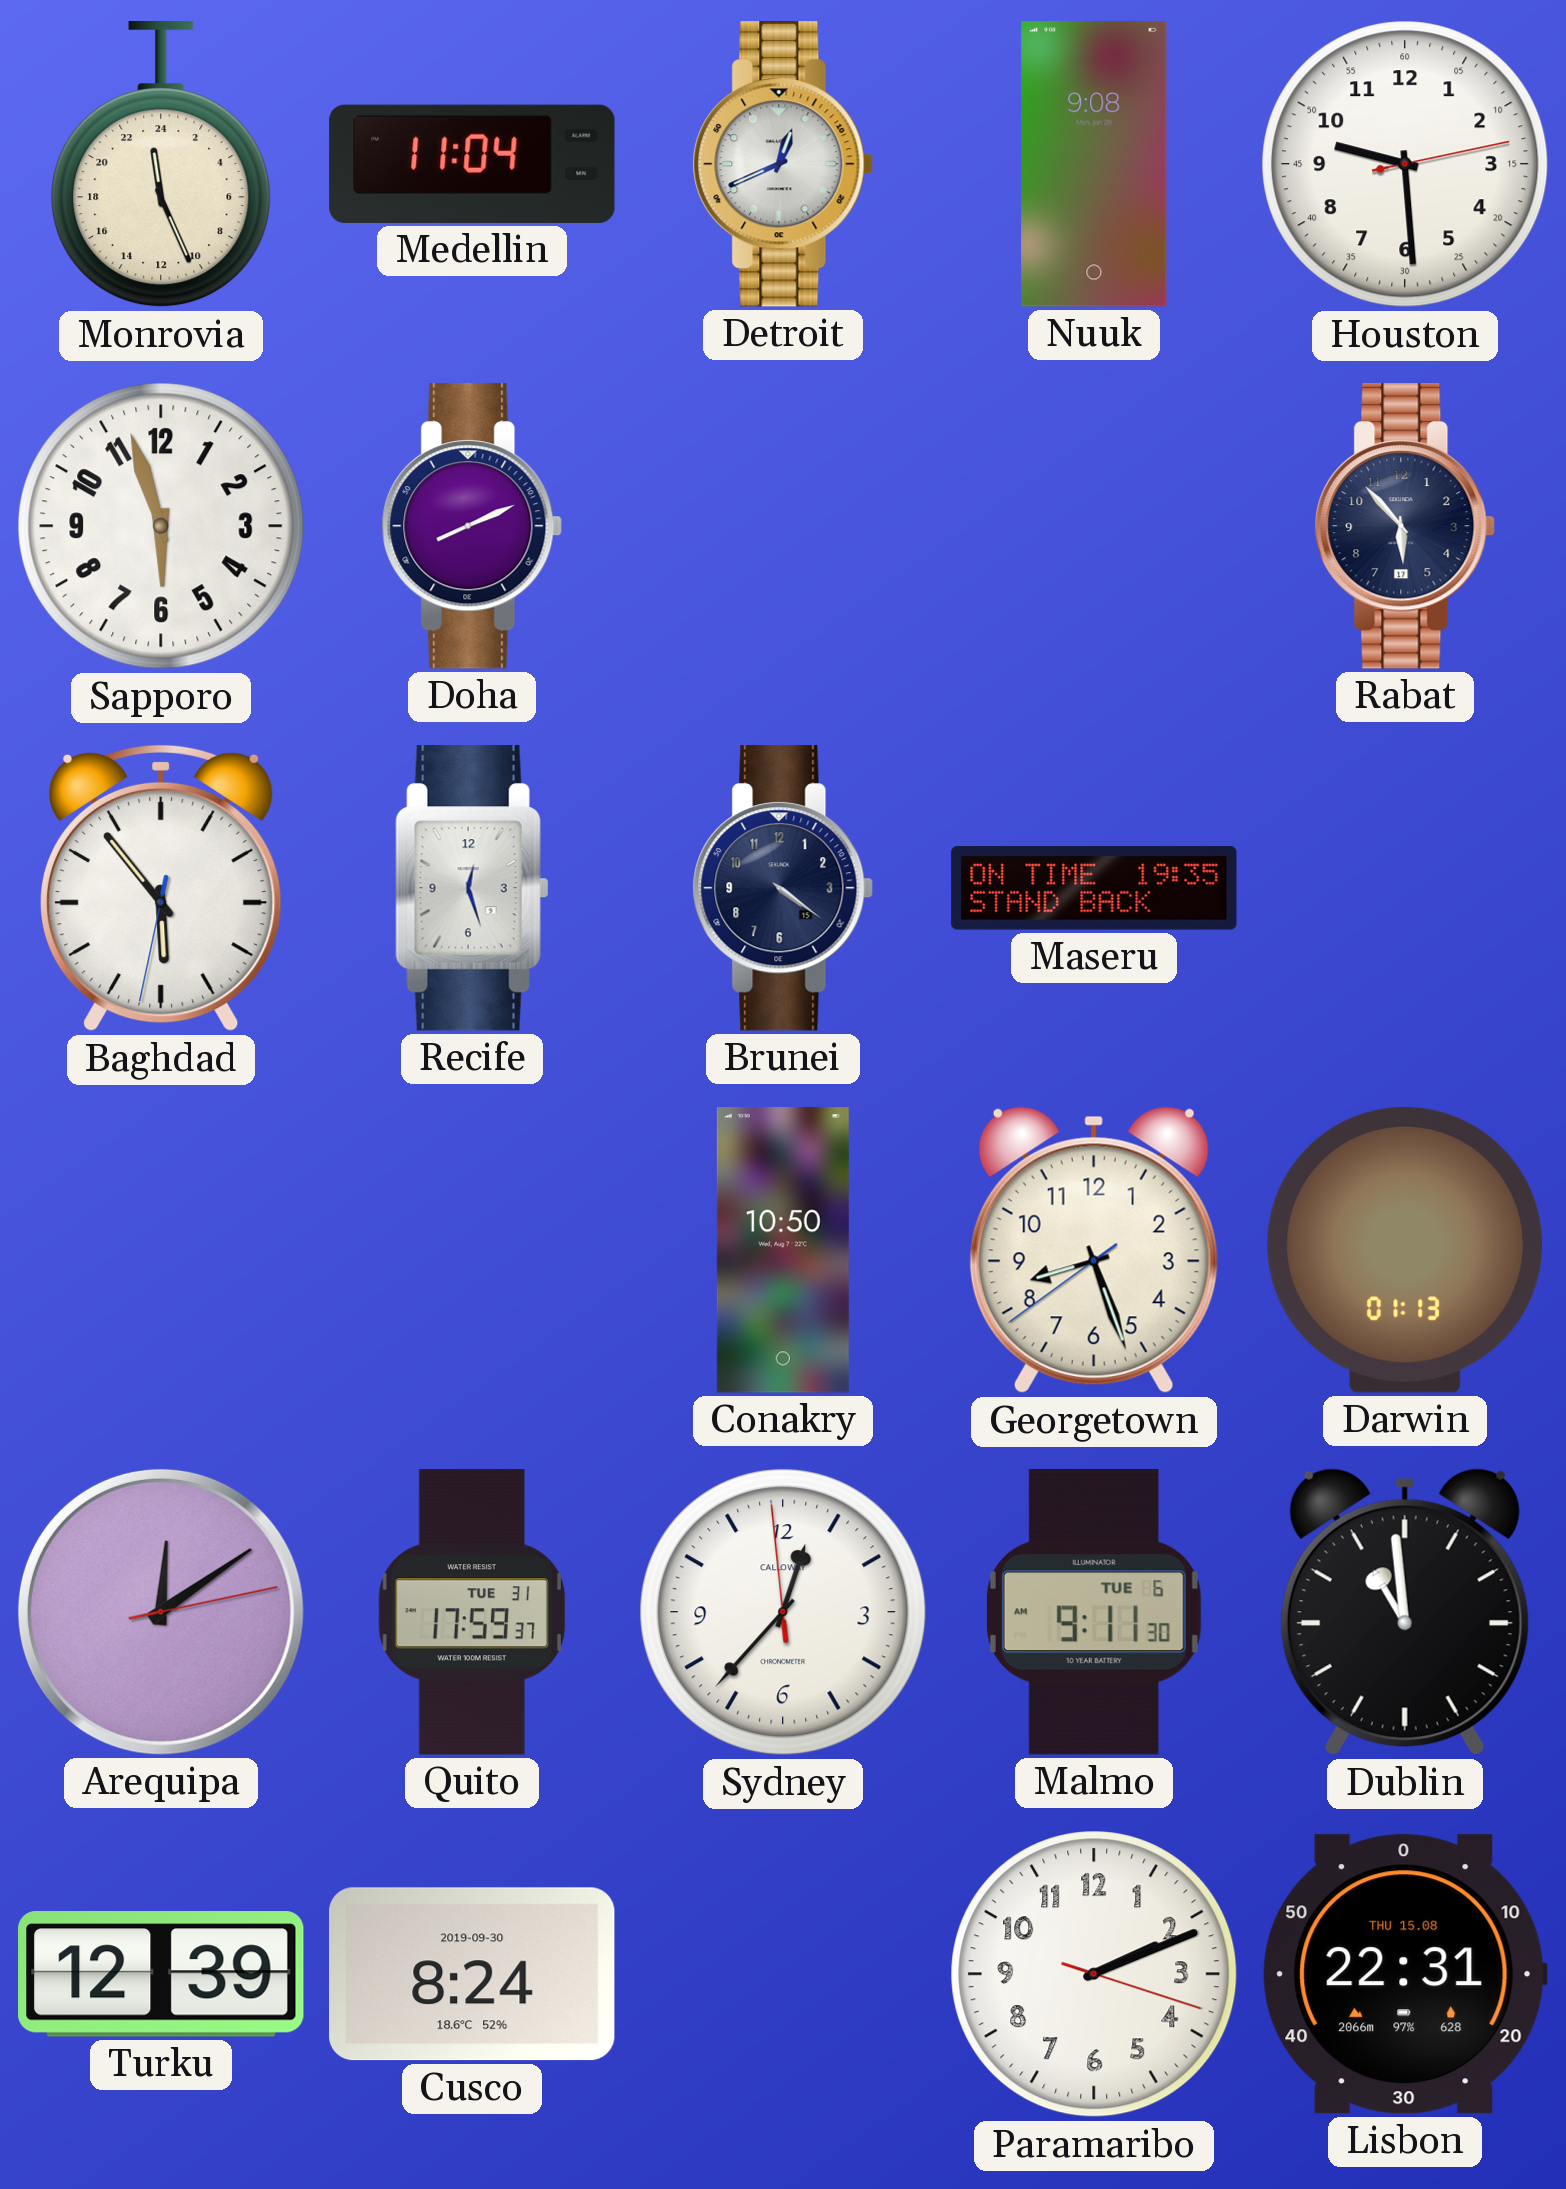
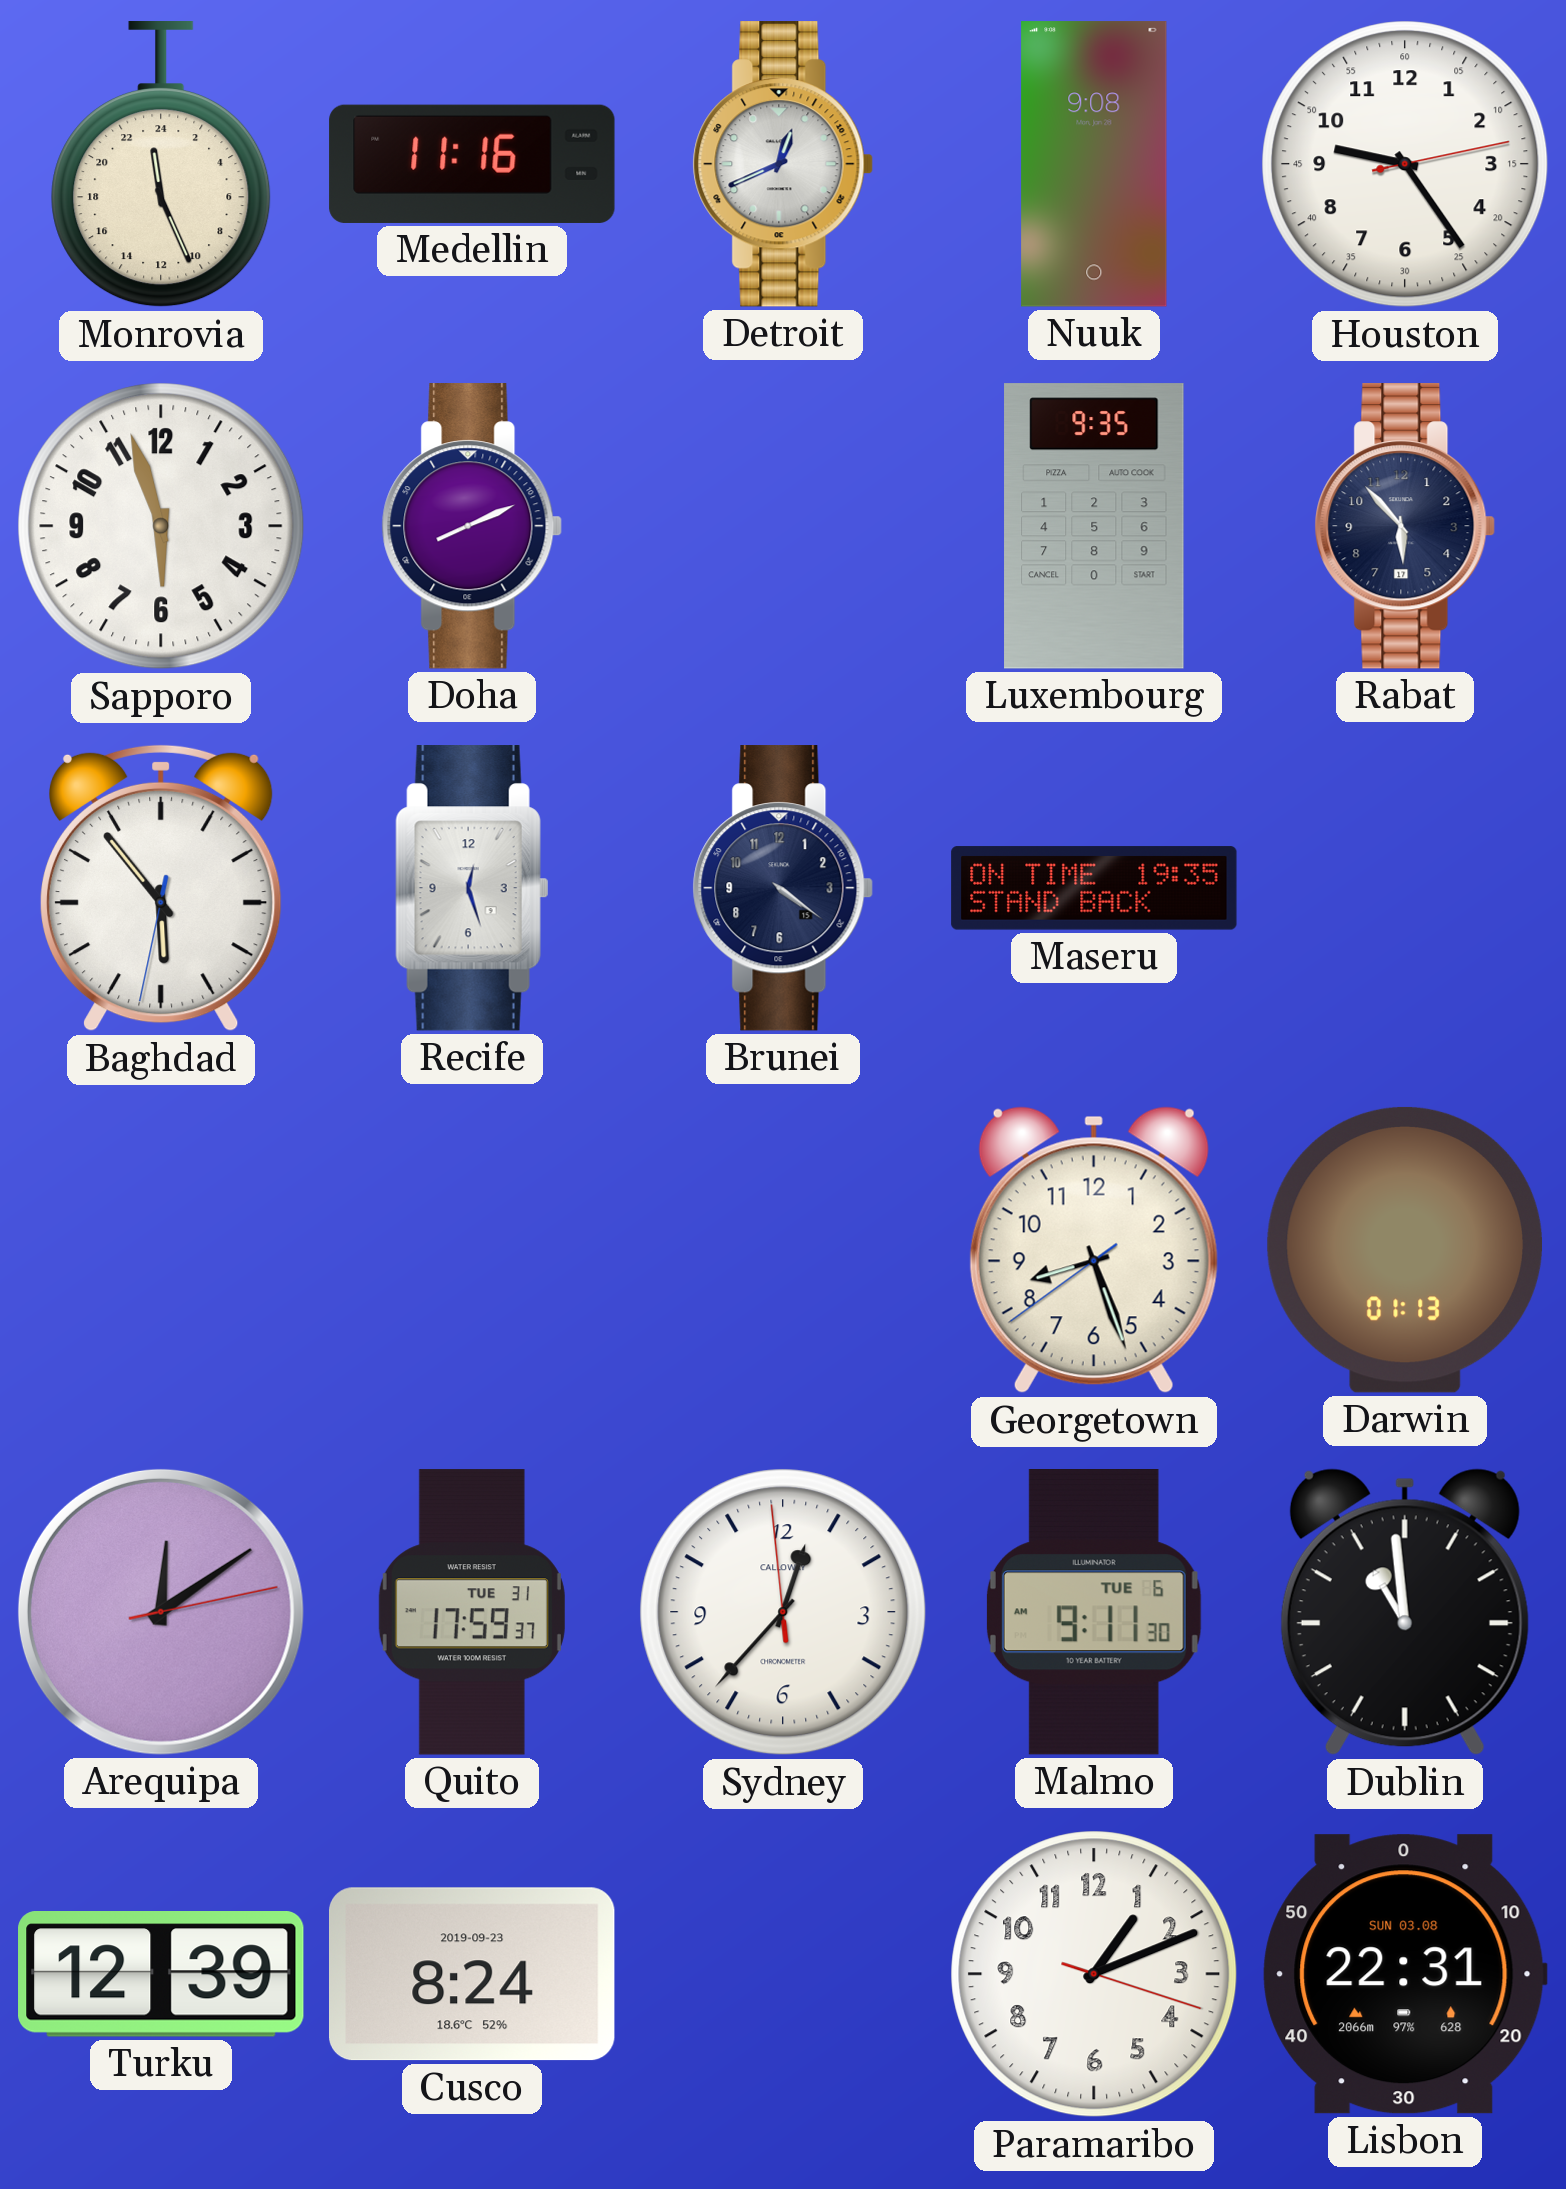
Medellin: 11:04 -> 11:16 (472, 164)
Houston: 9:29 -> 9:24 (1405, 164)
Luxembourg: none -> 9:35 (1094, 526)
Conakry: 10:50 -> none (783, 1250)
Cusco date: 2019-09-30 -> 2019-09-23 (473, 1974)
Paramaribo: 2:11 -> 1:11 (1094, 1974)
Lisbon date: THU 15.08 -> SUN 03.08 (1405, 1974)
